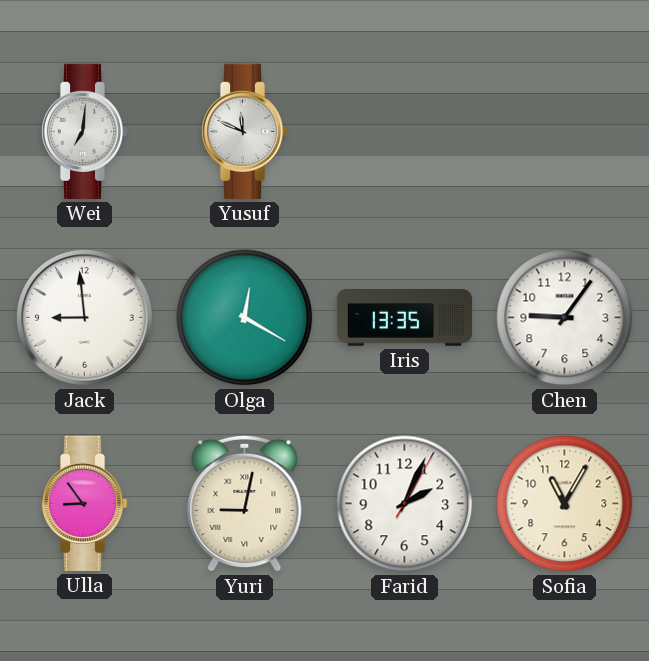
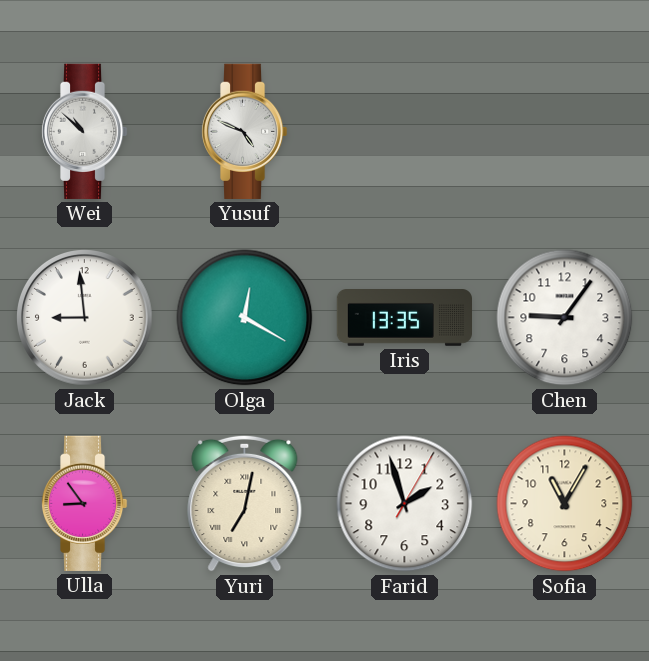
Wei: 7:01 -> 10:52 (84, 131)
Yusuf: 11:49 -> 4:49 (244, 131)
Yuri: 9:02 -> 7:02 (245, 503)
Farid: 2:04 -> 1:57 (405, 504)
